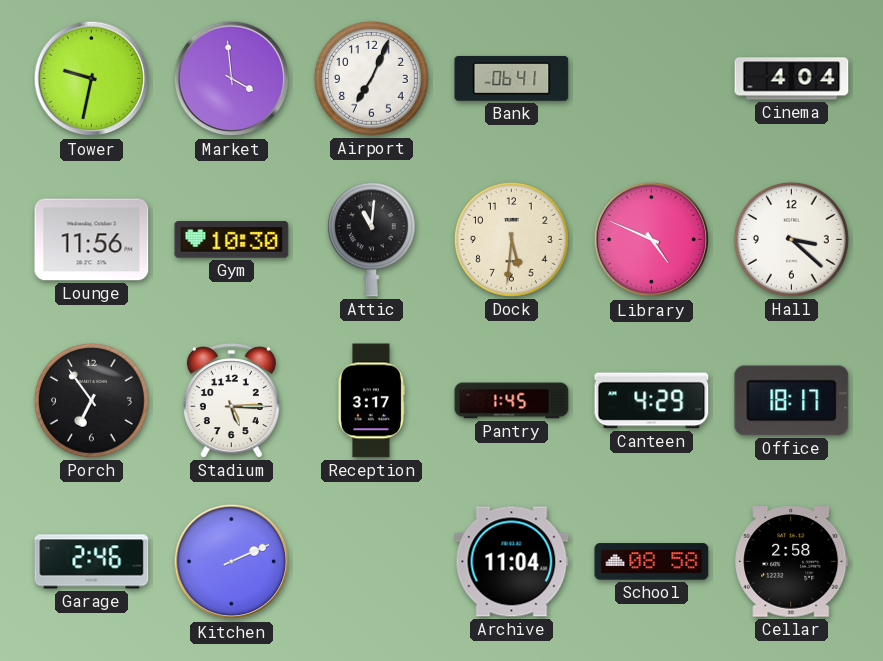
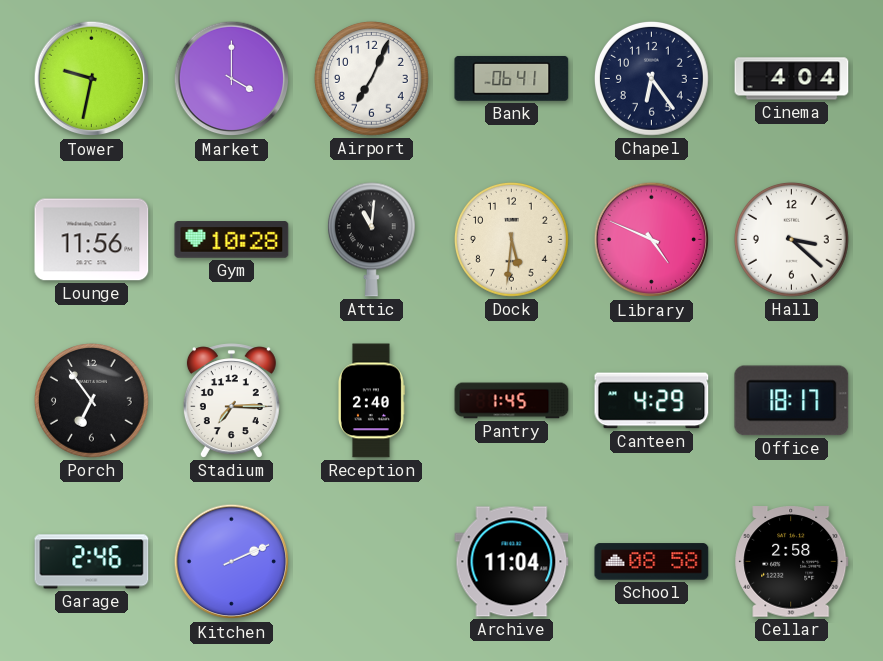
Market: 3:59 -> 4:00 (232, 79)
Chapel: none -> 6:24 (651, 78)
Gym: 10:30 -> 10:28 (232, 240)
Stadium: 5:15 -> 7:15 (231, 401)
Reception: 3:17 -> 2:40 (371, 401)
